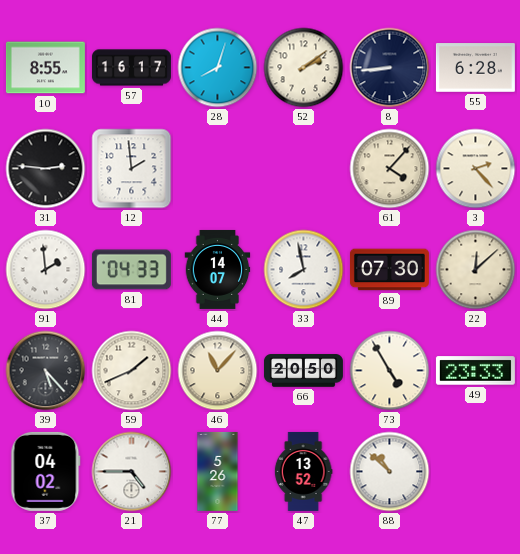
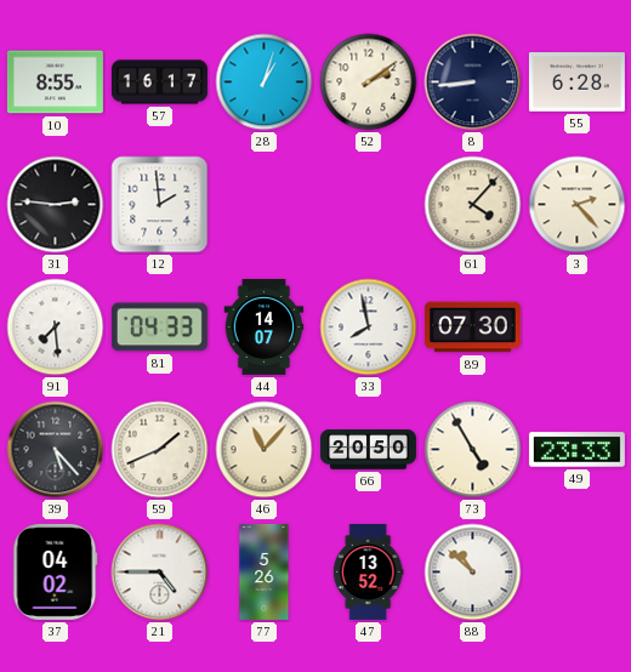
28: 8:03 -> 1:03 (265, 82)
91: 1:59 -> 7:29 (56, 328)
22: 12:08 -> none (476, 270)
